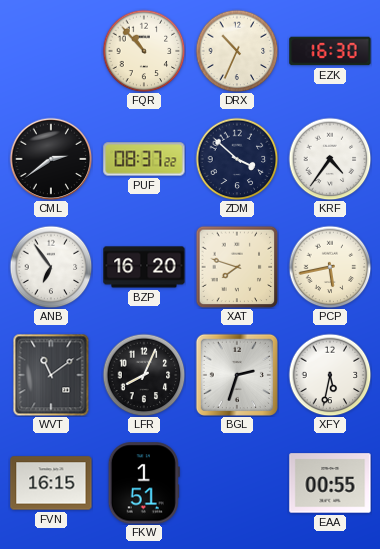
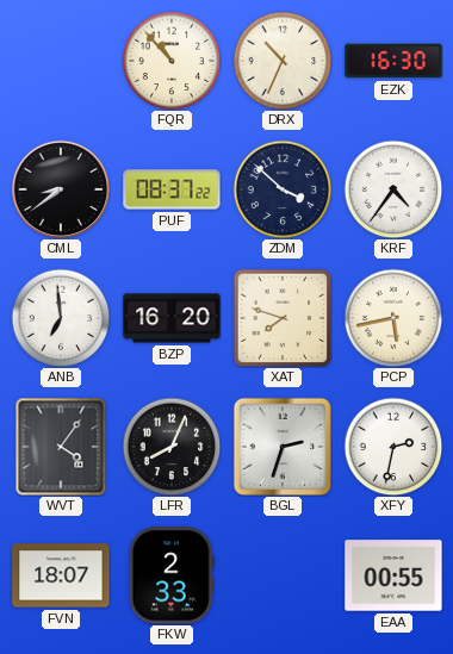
CML: 2:39 -> 8:39 (61, 189)
ANB: 6:54 -> 6:59 (61, 318)
WVT: 11:09 -> 4:06 (61, 447)
XFY: 5:32 -> 2:32 (393, 447)
FVN: 16:15 -> 18:07 (61, 575)
FKW: 1:51 -> 2:33 (172, 575)
